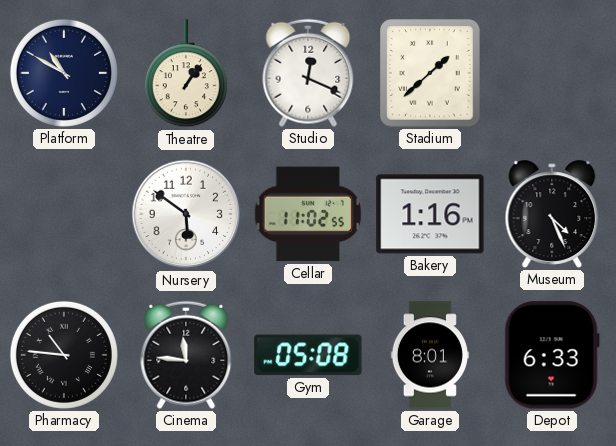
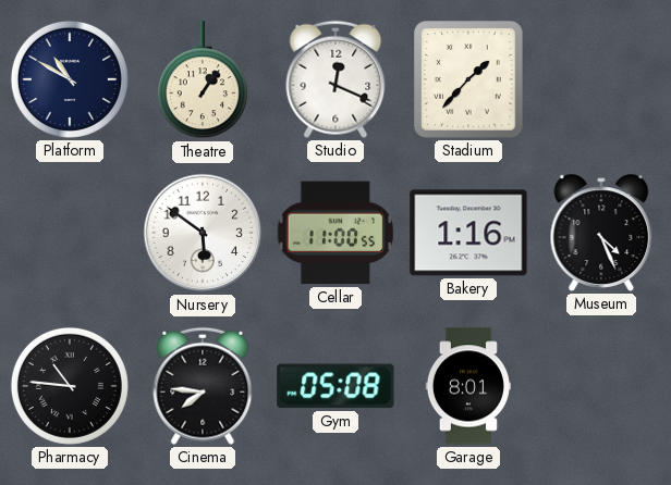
Stadium: 1:38 -> 1:37 (468, 79)
Cellar: 11:02 -> 11:00 (335, 233)
Cinema: 11:46 -> 7:46 (203, 386)
Depot: 6:33 -> none (552, 355)
